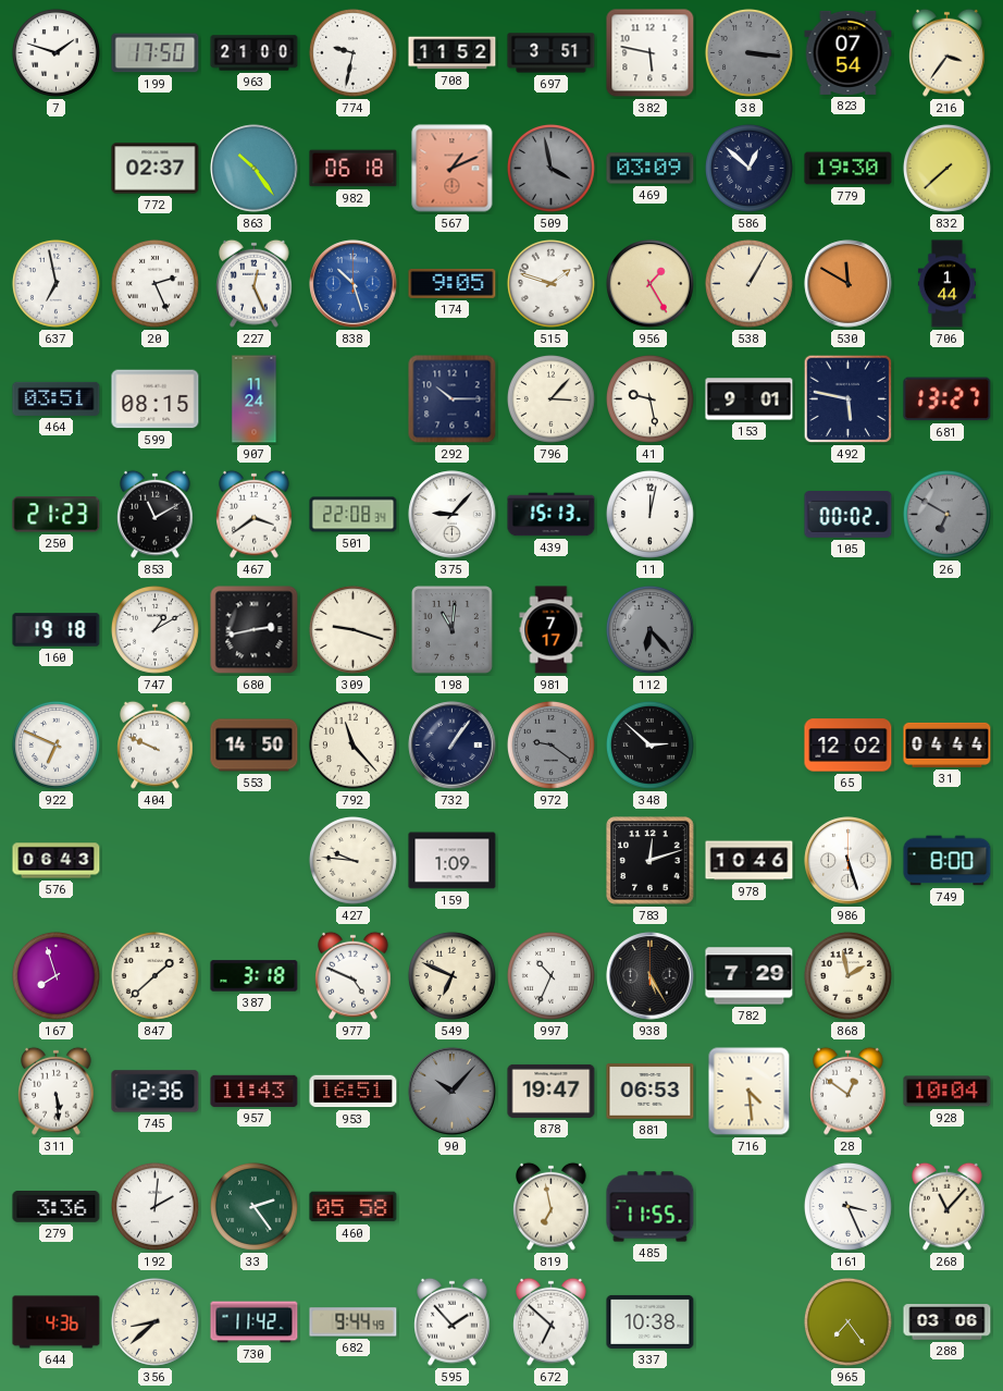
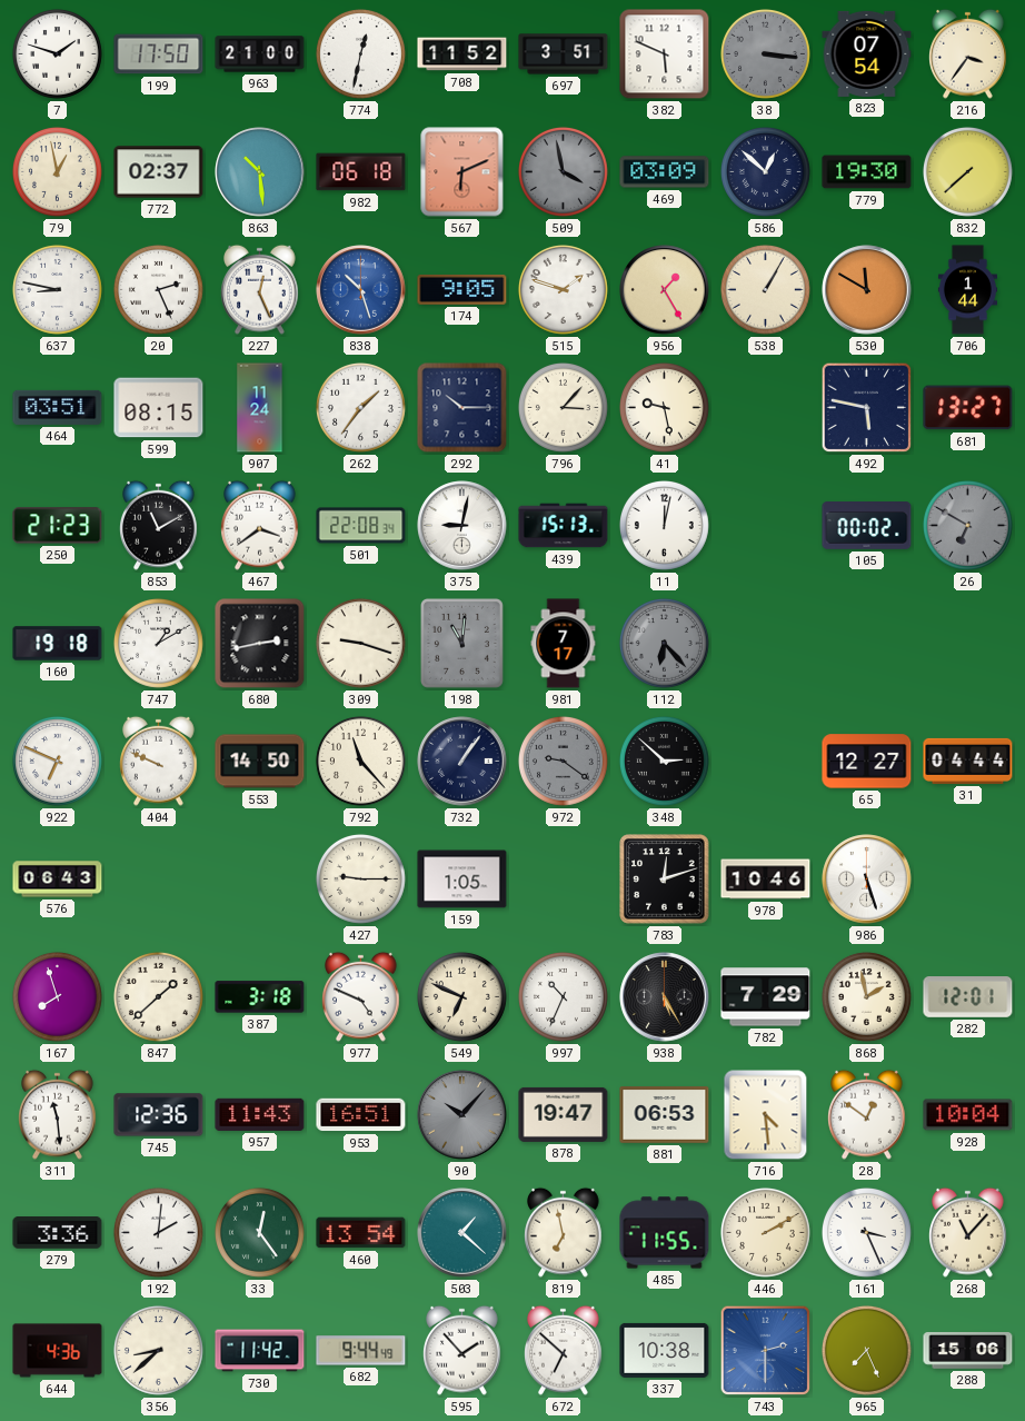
774: 9:32 -> 12:32 (360, 53)
382: 5:47 -> 5:49 (665, 54)
79: none -> 12:58 (57, 171)
863: 10:24 -> 10:29 (260, 172)
567: 1:11 -> 6:11 (462, 172)
637: 6:58 -> 8:47 (57, 289)
262: none -> 1:36 (360, 407)
153: 9:01 -> none (750, 399)
375: 9:07 -> 9:02 (462, 526)
65: 12:02 -> 12:27 (867, 762)
427: 9:46 -> 9:15 (360, 878)
159: 1:09 -> 1:05 (462, 880)
749: 8:00 -> none (948, 861)
282: none -> 12:01 (968, 997)
311: 5:29 -> 11:29 (58, 1114)
33: 2:24 -> 12:24 (259, 1232)
460: 05:58 -> 13:54 (361, 1233)
503: none -> 1:22 (462, 1233)
446: none -> 2:10 (765, 1232)
743: none -> 2:30 (766, 1351)
965: 7:24 -> 7:26 (866, 1350)
288: 03:06 -> 15:06 (968, 1351)
